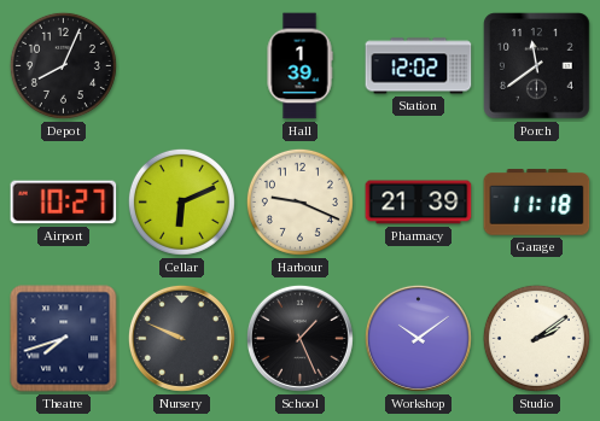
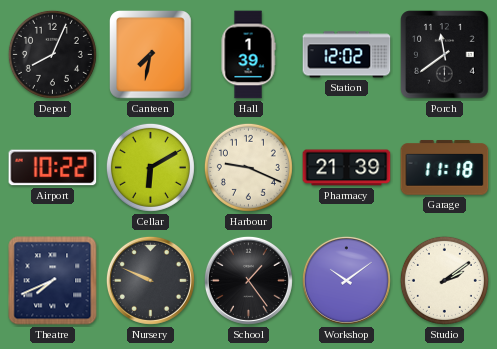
Canteen: none -> 7:32 (151, 55)
Airport: 10:27 -> 10:22 (53, 168)
Cellar: 6:11 -> 6:10 (150, 167)
Theatre: 7:42 -> 7:41 (53, 281)
School: 1:26 -> 1:24 (248, 280)
